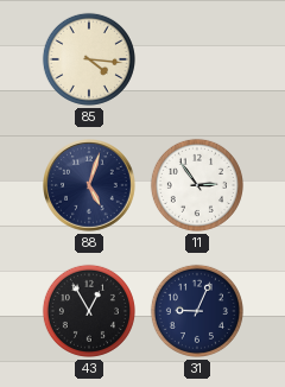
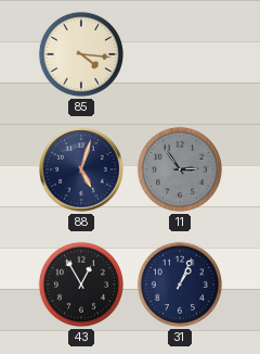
11 dial: white -> grey (180, 169)
31: 9:04 -> 1:04 (180, 285)
